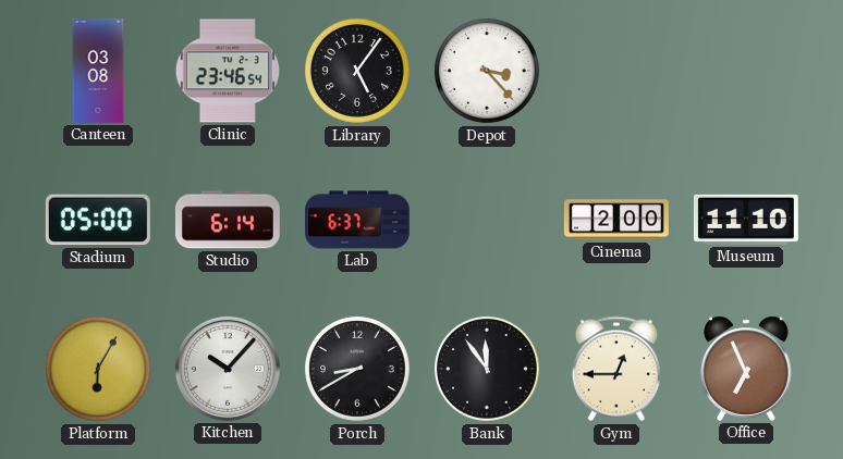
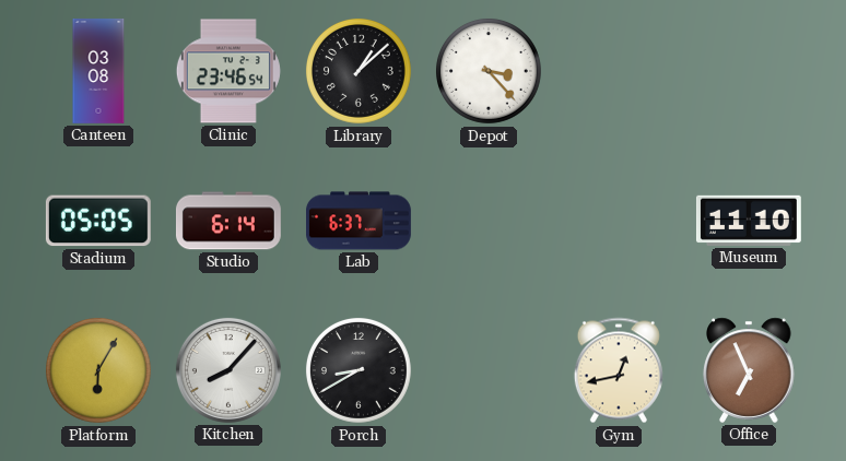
Library: 5:06 -> 1:08 (359, 71)
Stadium: 05:00 -> 05:05 (98, 221)
Cinema: 2:00 -> none (616, 220)
Kitchen: 10:07 -> 8:07 (228, 370)
Bank: 11:54 -> none (487, 369)
Gym: 12:45 -> 12:43 (619, 370)
